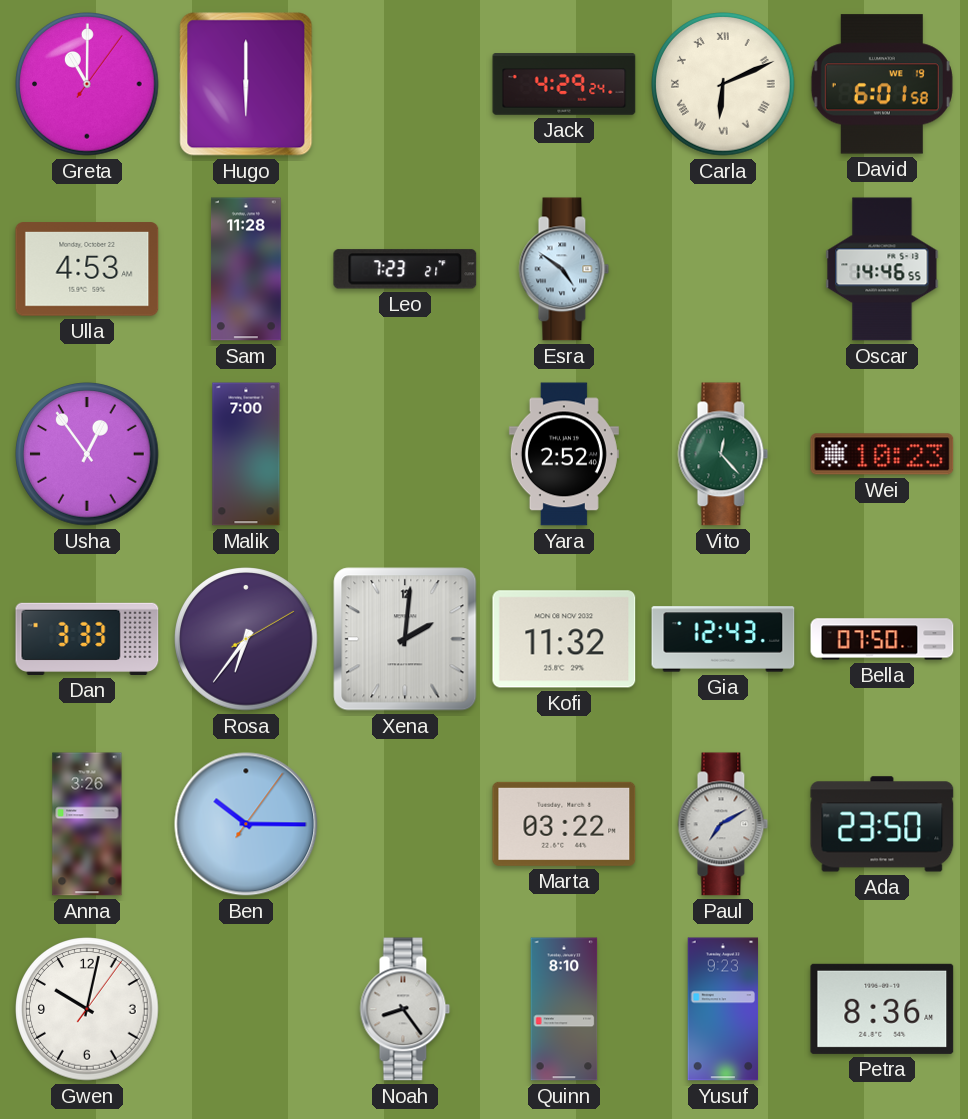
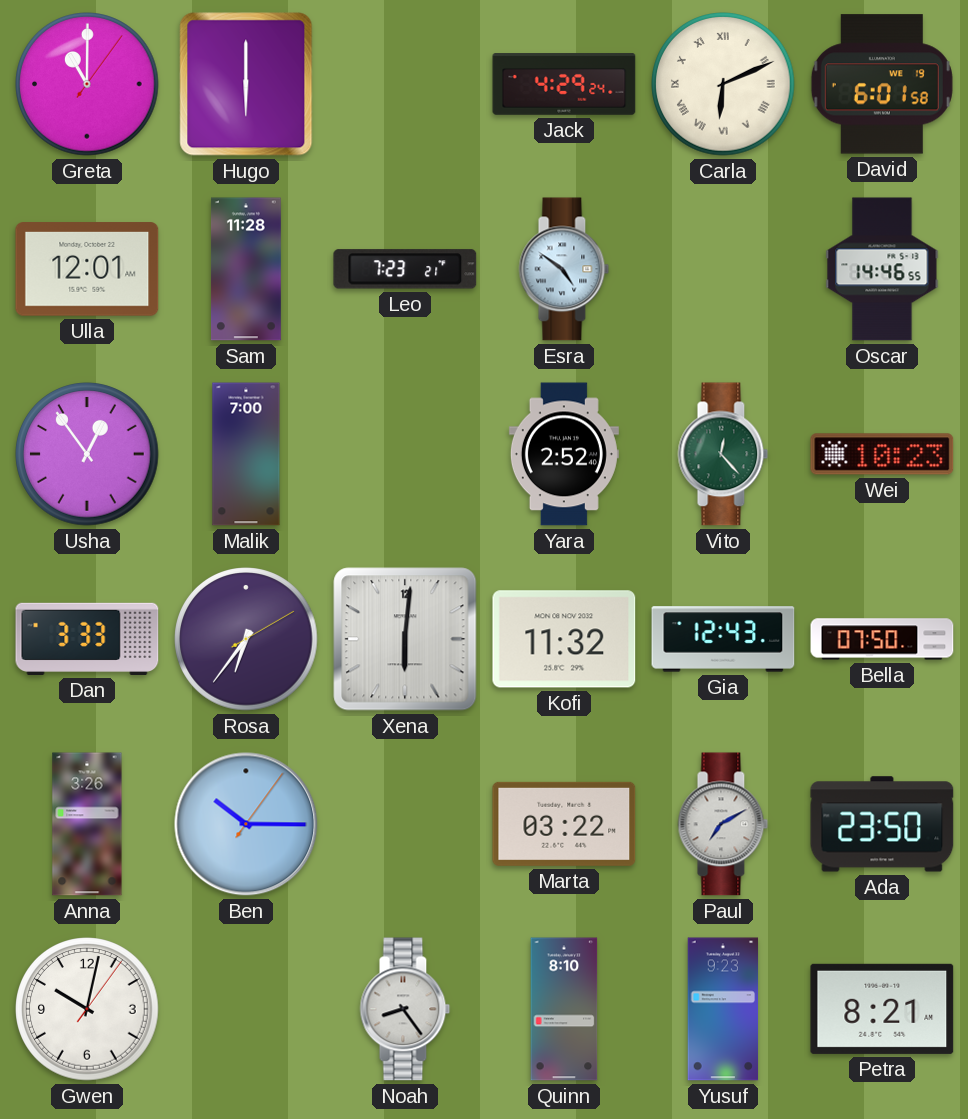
Ulla: 4:53 -> 12:01 (87, 269)
Xena: 2:01 -> 6:01 (405, 639)
Petra: 8:36 -> 8:21 (882, 1009)
